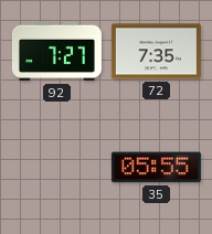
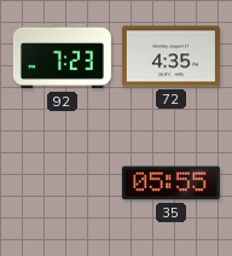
92: 7:27 -> 7:23 (62, 57)
72: 7:35 -> 4:35 (170, 57)
